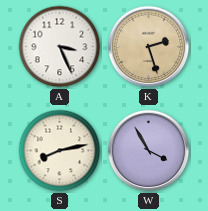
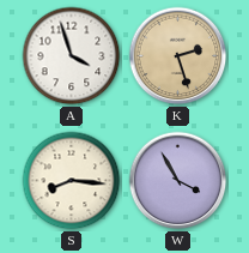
A: 3:26 -> 3:57 (72, 56)
S: 8:13 -> 8:16 (72, 181)
